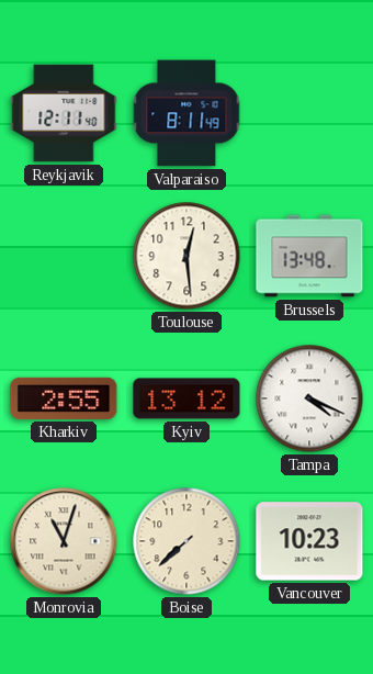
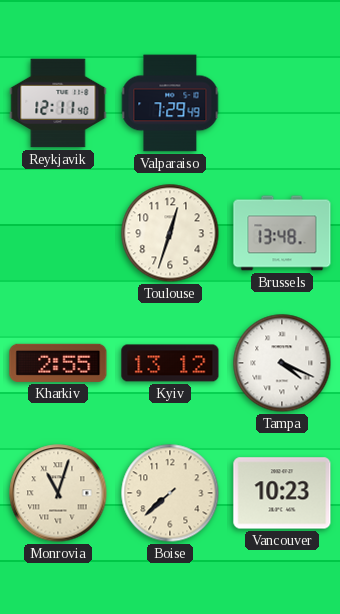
Valparaiso: 8:11 -> 7:29 (170, 103)
Toulouse: 12:29 -> 12:33 (170, 233)
